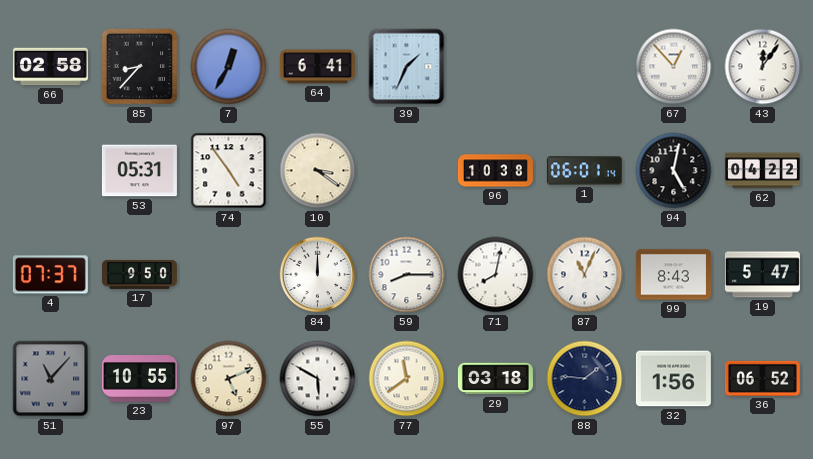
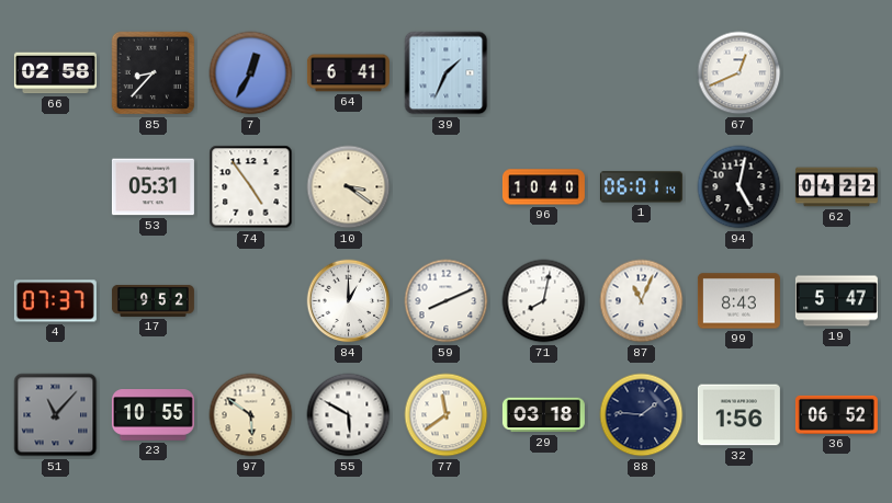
67: 12:53 -> 12:41 (739, 73)
43: 12:06 -> none (763, 67)
96: 10:38 -> 10:40 (543, 187)
17: 9:50 -> 9:52 (153, 300)
84: 12:00 -> 1:00 (349, 301)
59: 8:15 -> 8:11 (447, 301)
97: 5:11 -> 5:51 (251, 415)
